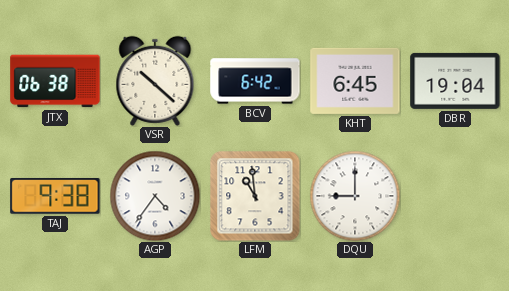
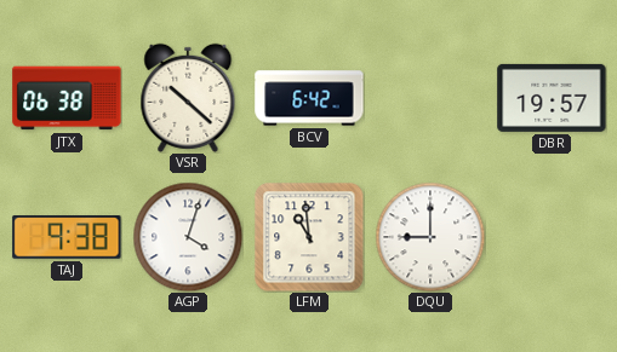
KHT: 6:45 -> none (355, 81)
DBR: 19:04 -> 19:57 (552, 98)
AGP: 4:36 -> 4:03 (188, 237)
